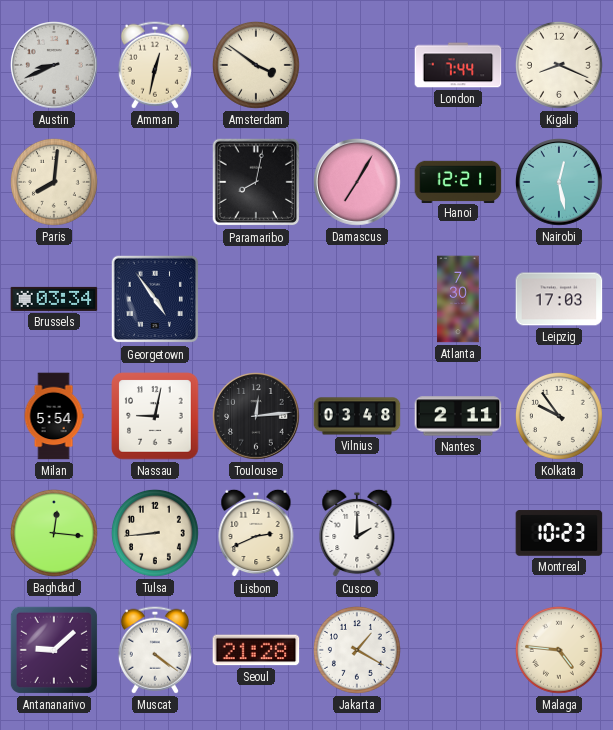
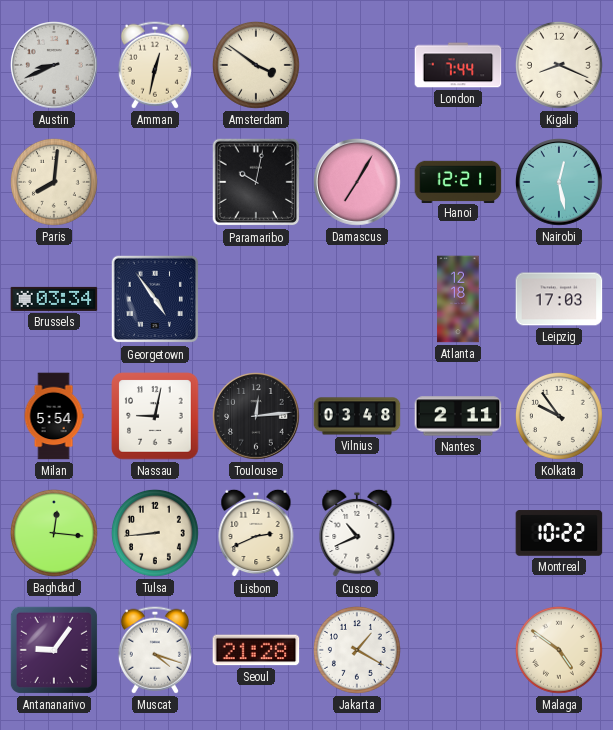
Paramaribo: 8:02 -> 10:02 (256, 182)
Atlanta: 7:30 -> 12:18 (458, 299)
Cusco: 2:00 -> 10:41 (357, 533)
Montreal: 10:23 -> 10:22 (559, 533)
Antananarivo: 9:08 -> 9:06 (54, 650)
Muscat: 4:21 -> 4:18 (155, 650)
Malaga: 4:46 -> 4:51 (559, 650)
